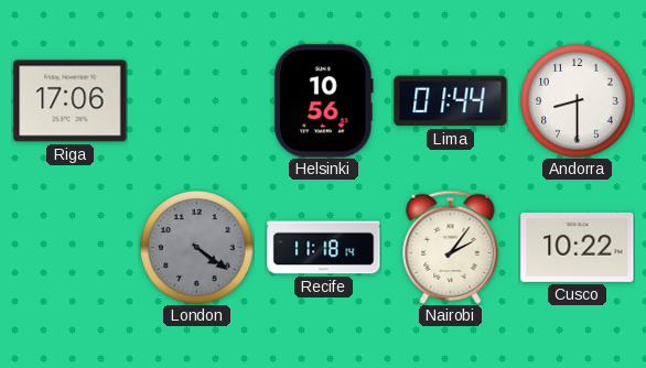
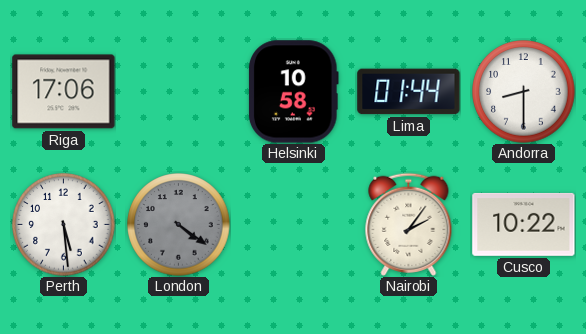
Helsinki: 10:56 -> 10:58 (294, 92)
Perth: none -> 5:29 (64, 225)
Recife: 11:18 -> none (324, 248)
